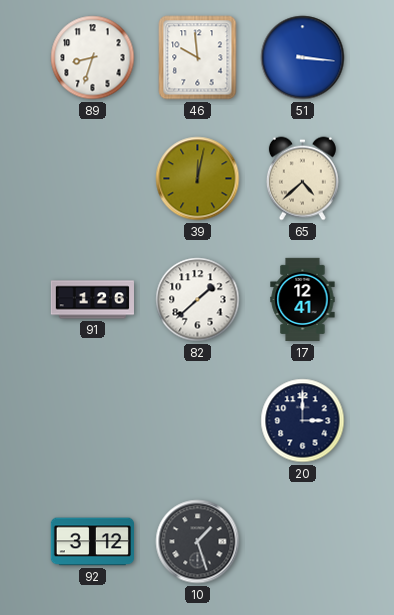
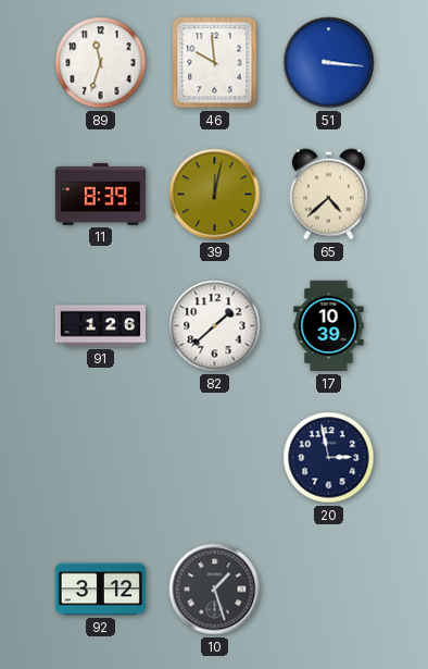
89: 8:33 -> 11:33 (101, 63)
11: none -> 8:39 (100, 194)
17: 12:41 -> 10:39 (329, 326)
20: 3:00 -> 2:58 (329, 458)
